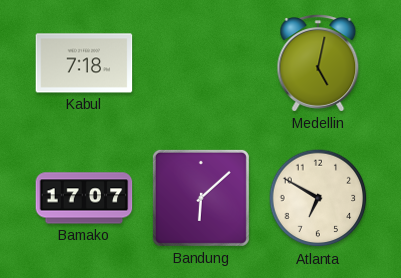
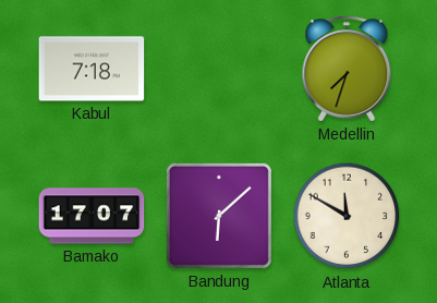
Medellin: 5:02 -> 7:33 (347, 69)
Atlanta: 6:50 -> 11:50 (347, 216)
